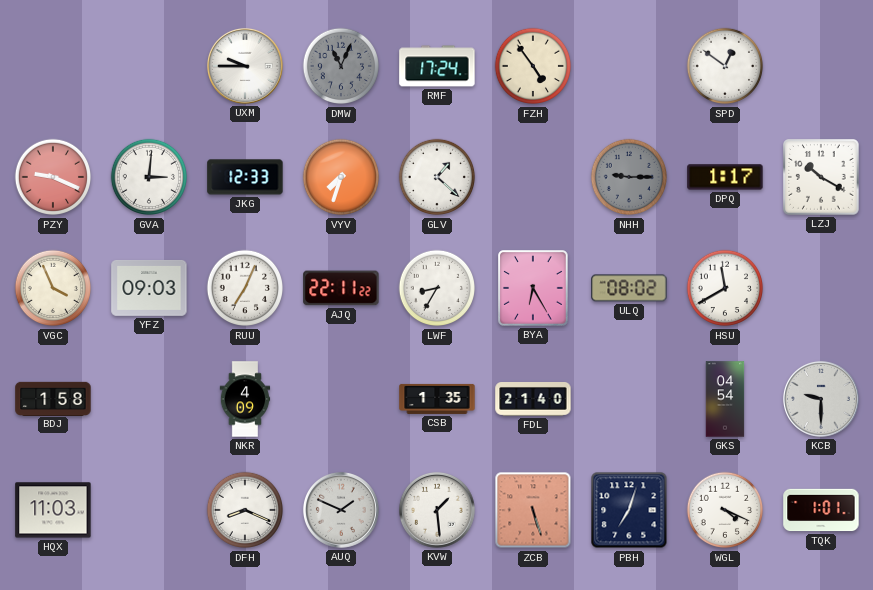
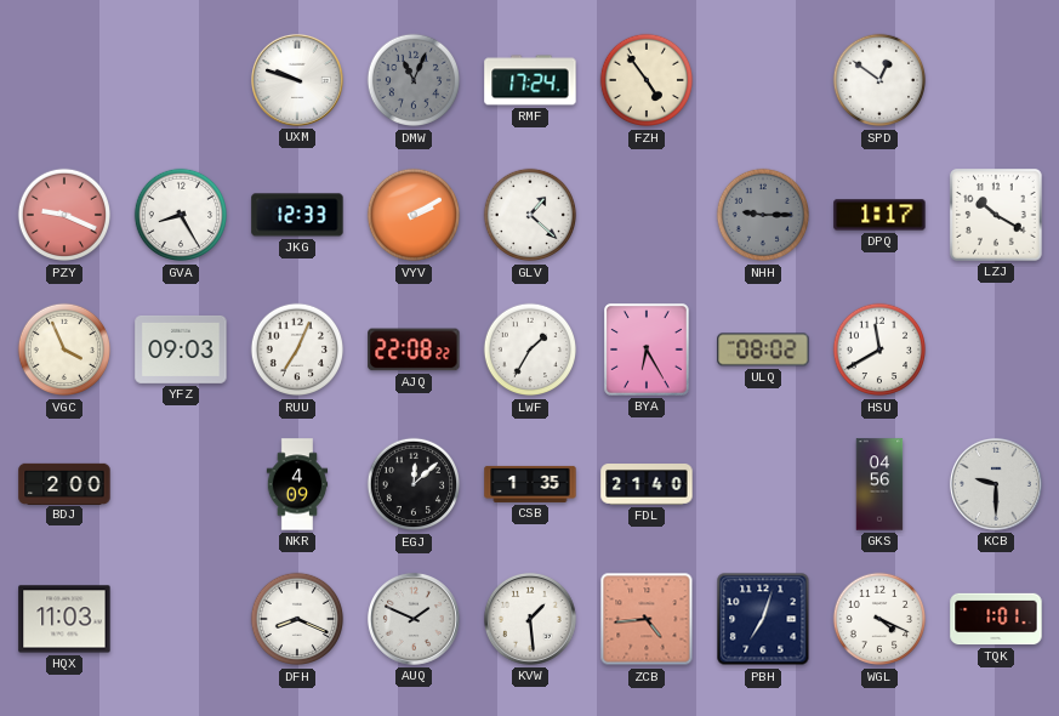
UXM: 9:45 -> 9:48 (297, 80)
GVA: 3:01 -> 8:25 (181, 215)
VYV: 7:33 -> 2:10 (414, 215)
AJQ: 22:11 -> 22:08 (414, 350)
LWF: 8:35 -> 1:35 (530, 350)
BDJ: 1:58 -> 2:00 (64, 483)
EGJ: none -> 12:08 (414, 484)
GKS: 04:54 -> 04:56 (879, 484)
ZCB: 5:27 -> 4:44 (647, 619)
